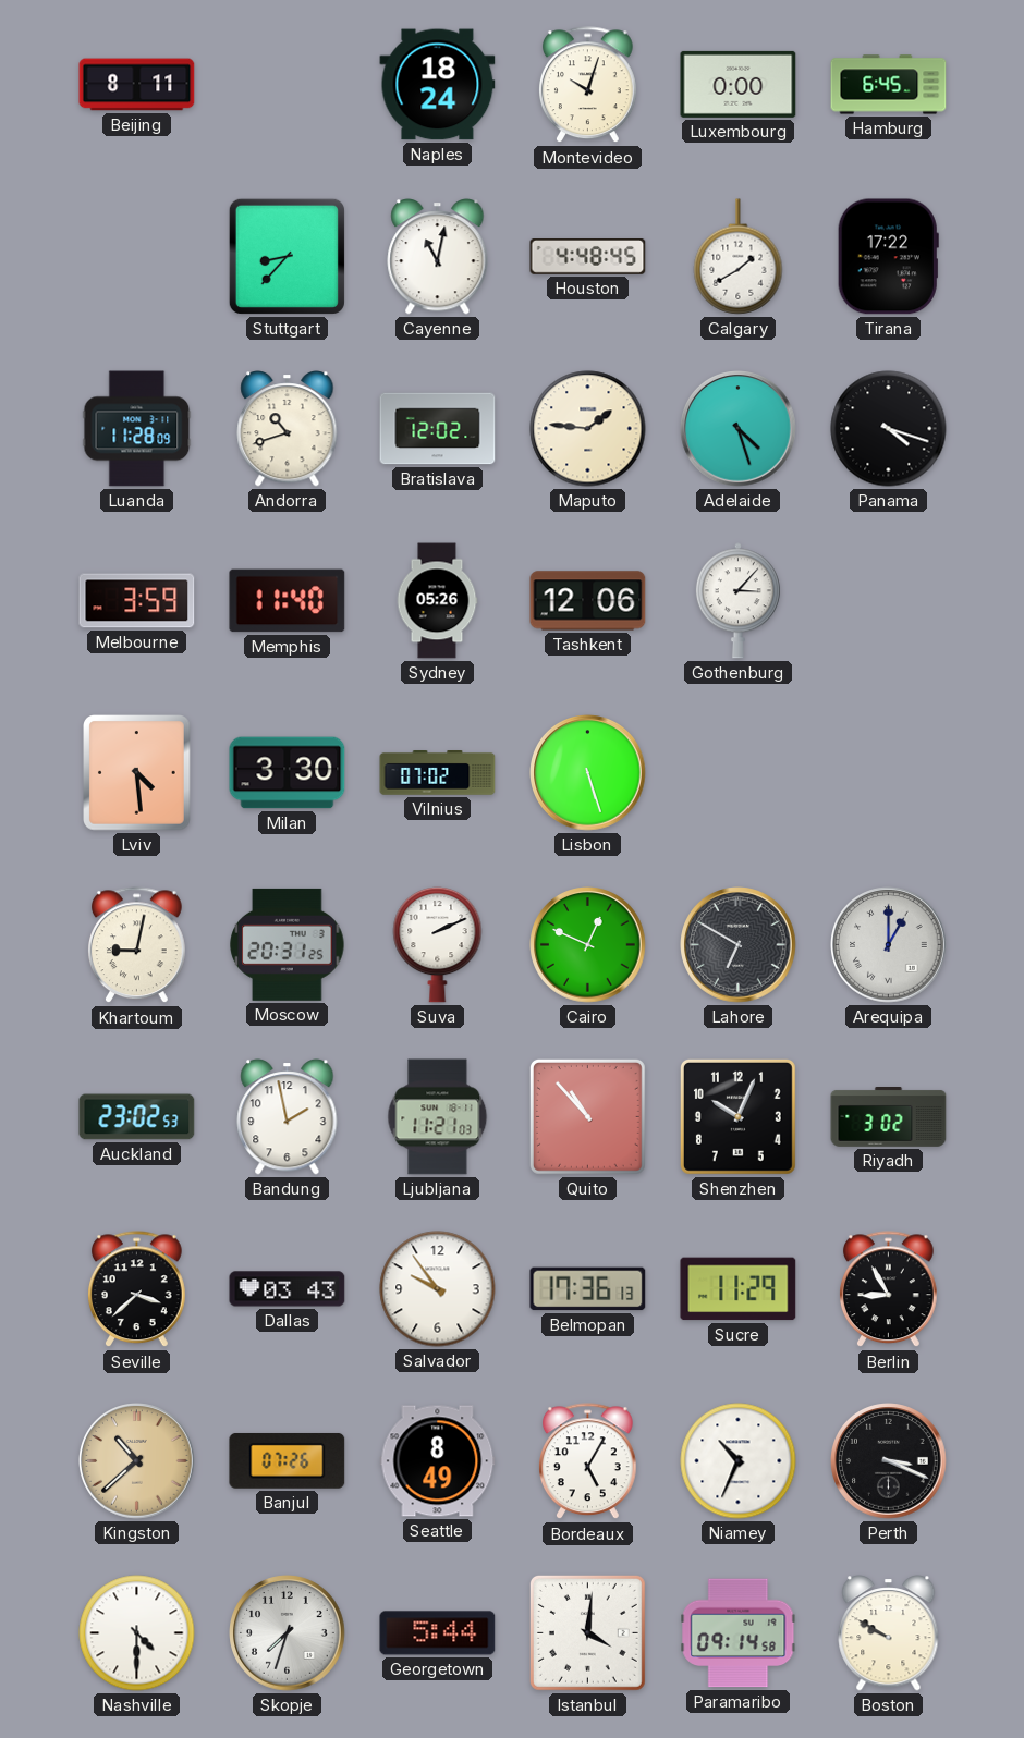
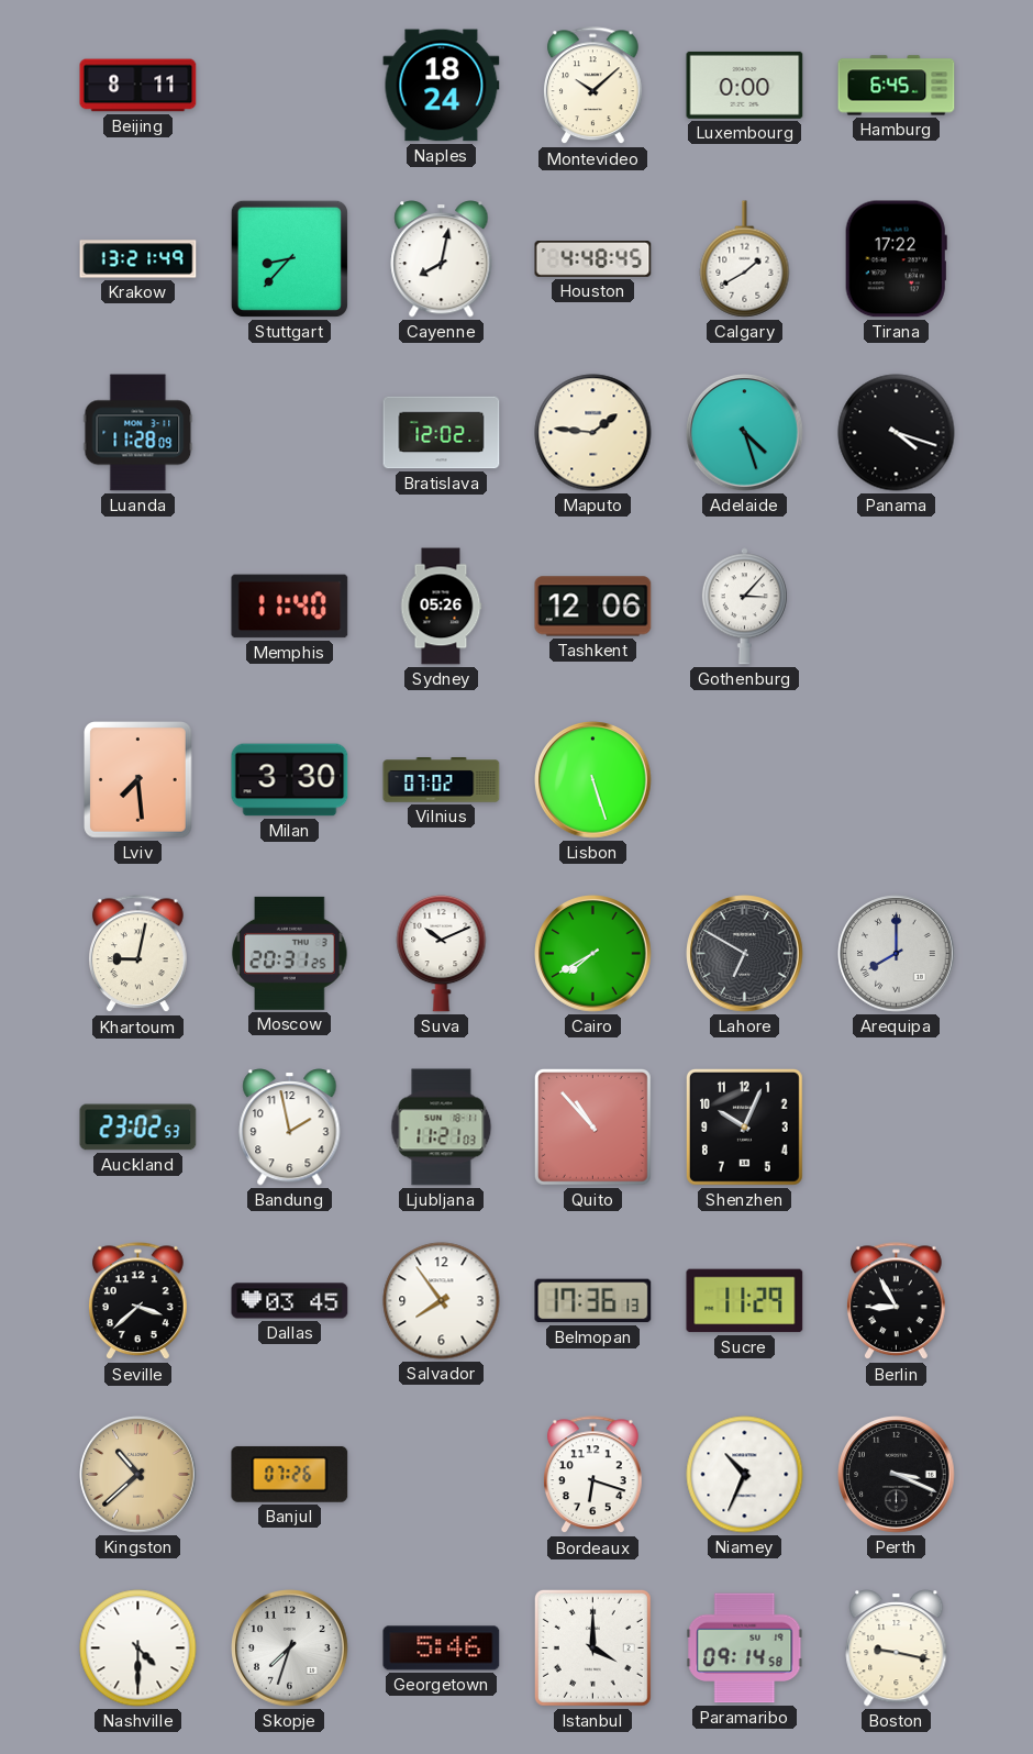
Montevideo: 10:03 -> 10:08 (593, 86)
Krakow: none -> 13:21 (138, 259)
Cayenne: 11:02 -> 8:02 (442, 259)
Andorra: 10:42 -> none (288, 429)
Melbourne: 3:59 -> none (137, 601)
Lviv: 4:29 -> 7:29 (138, 780)
Suva: 2:11 -> 10:11 (442, 953)
Cairo: 12:49 -> 7:40 (593, 954)
Arequipa: 1:00 -> 8:00 (897, 954)
Riyadh: 3:02 -> none (889, 1117)
Dallas: 03:43 -> 03:45 (290, 1301)
Salvador: 9:54 -> 7:54 (442, 1301)
Seattle: 8:49 -> none (438, 1461)
Bordeaux: 5:05 -> 6:18 (593, 1475)
Georgetown: 5:44 -> 5:46 (442, 1648)
Istanbul: 4:01 -> 4:00 (592, 1647)
Boston: 9:50 -> 9:17 (897, 1648)
